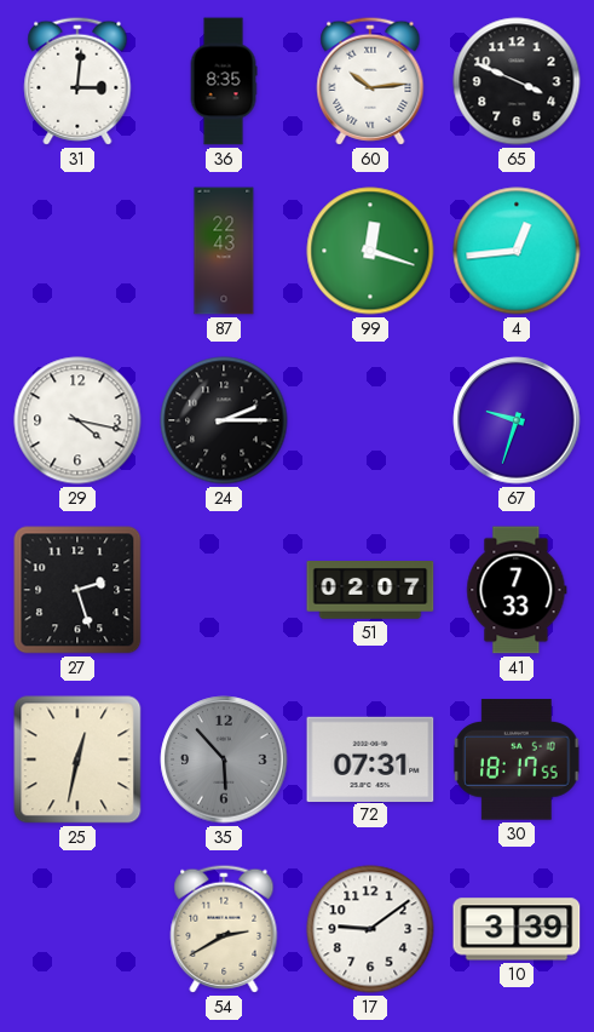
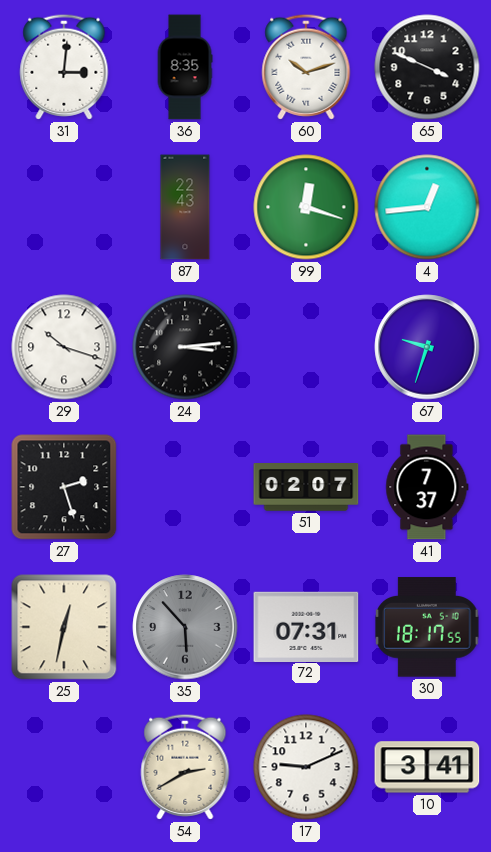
60: 10:14 -> 10:12 (306, 67)
29: 4:17 -> 10:18 (64, 347)
24: 2:15 -> 3:14 (185, 347)
41: 7:33 -> 7:37 (427, 487)
17: 9:09 -> 9:11 (306, 767)
10: 3:39 -> 3:41 (427, 767)
